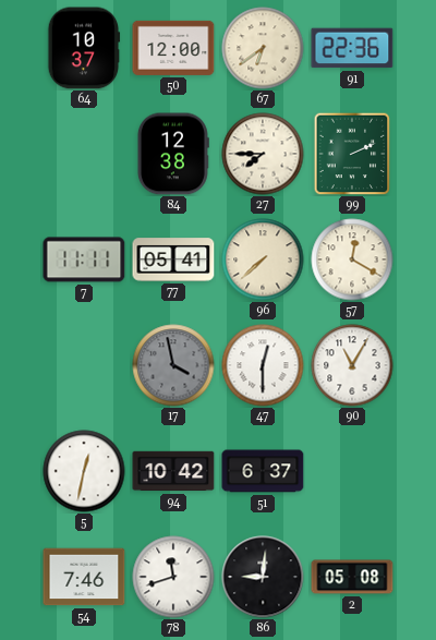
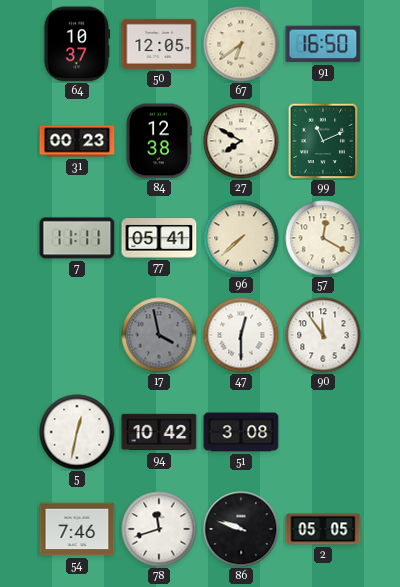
50: 12:00 -> 12:05 (159, 44)
91: 22:36 -> 16:50 (323, 44)
31: none -> 00:23 (77, 141)
27: 7:45 -> 7:50 (241, 141)
99: 2:11 -> 11:11 (323, 141)
90: 11:05 -> 11:54 (323, 335)
51: 6:37 -> 3:08 (241, 432)
86: 9:01 -> 9:48 (241, 529)
2: 05:08 -> 05:05 (323, 529)
